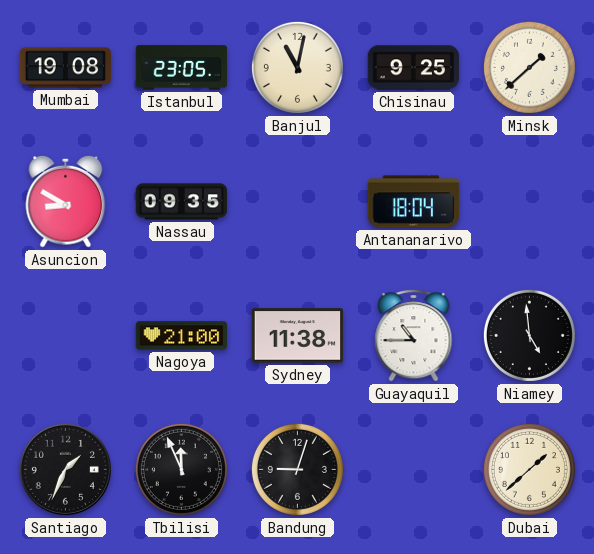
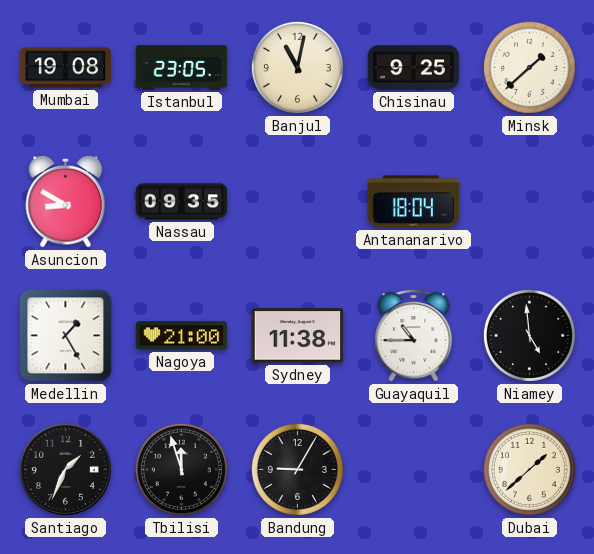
Medellin: none -> 1:25 (66, 336)
Tbilisi: 11:56 -> 11:57 (181, 469)
Bandung: 9:03 -> 9:05 (297, 469)
